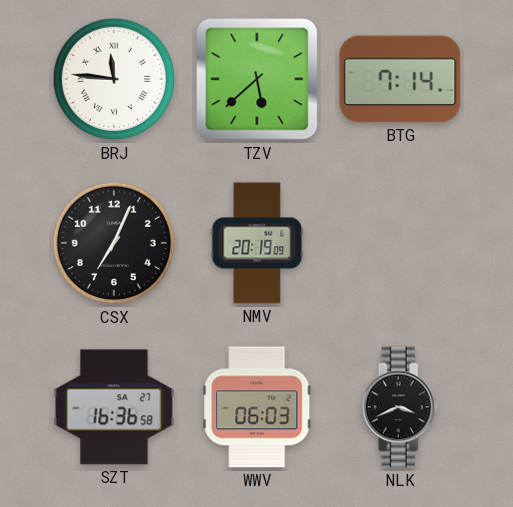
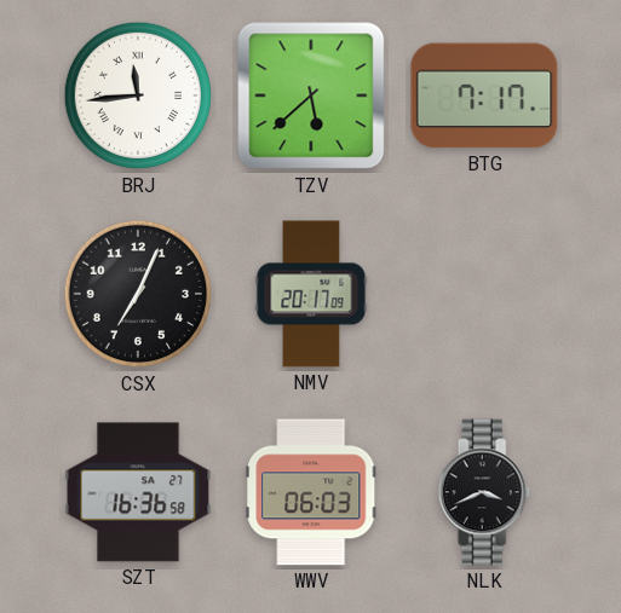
BRJ: 11:46 -> 11:44 (138, 96)
BTG: 7:14 -> 7:17 (484, 96)
NMV: 20:19 -> 20:17 (311, 294)
